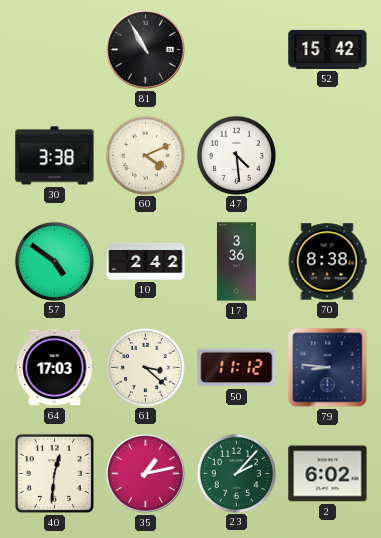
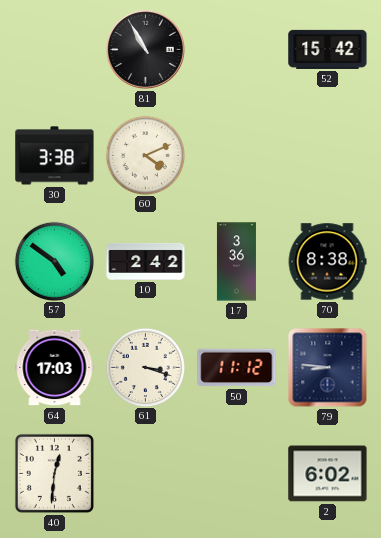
47: 4:29 -> none (236, 155)
61: 3:22 -> 3:18 (145, 367)
35: 1:13 -> none (145, 473)
23: 2:07 -> none (236, 473)
